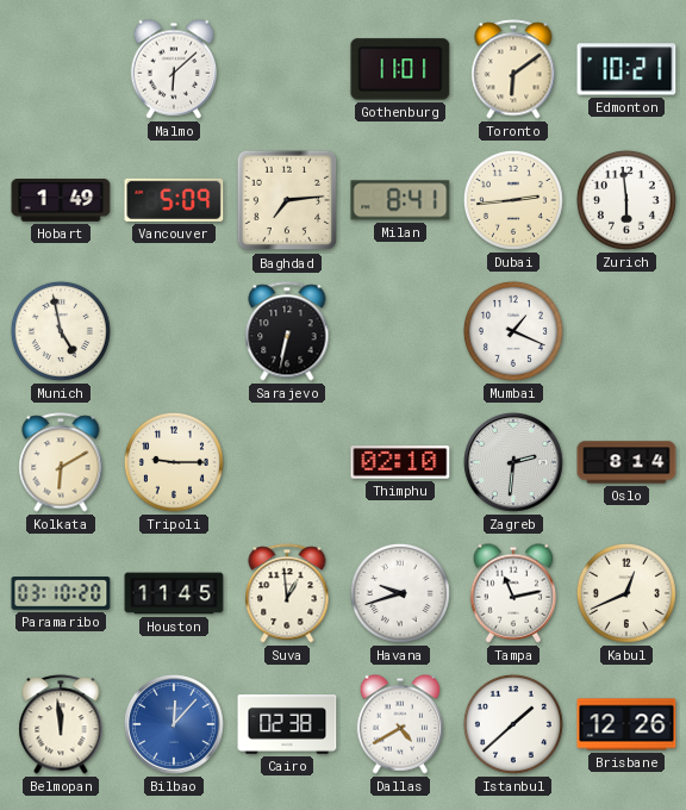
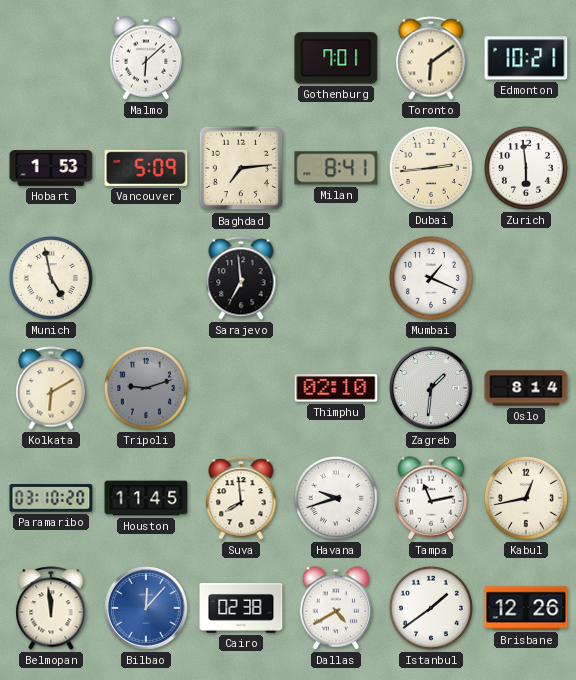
Gothenburg: 11:01 -> 7:01 (336, 58)
Hobart: 1:49 -> 1:53 (51, 169)
Sarajevo: 6:32 -> 6:59 (241, 278)
Tripoli: 9:15 -> 9:12 (146, 388)
Tripoli dial: cream -> grey (146, 388)
Zagreb: 2:31 -> 1:31 (432, 389)
Suva: 12:59 -> 7:59 (241, 498)
Kabul: 12:41 -> 12:43 (526, 498)
Istanbul: 1:38 -> 1:39 (431, 608)
